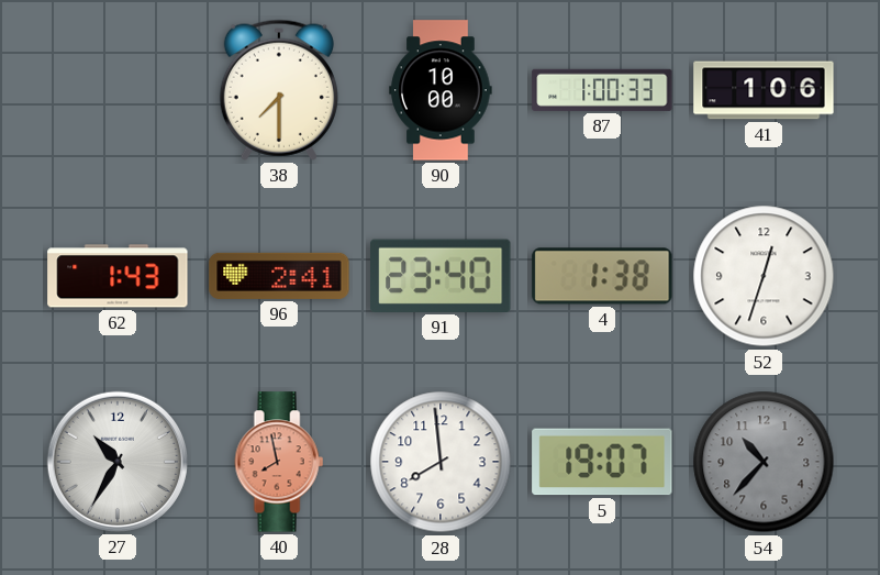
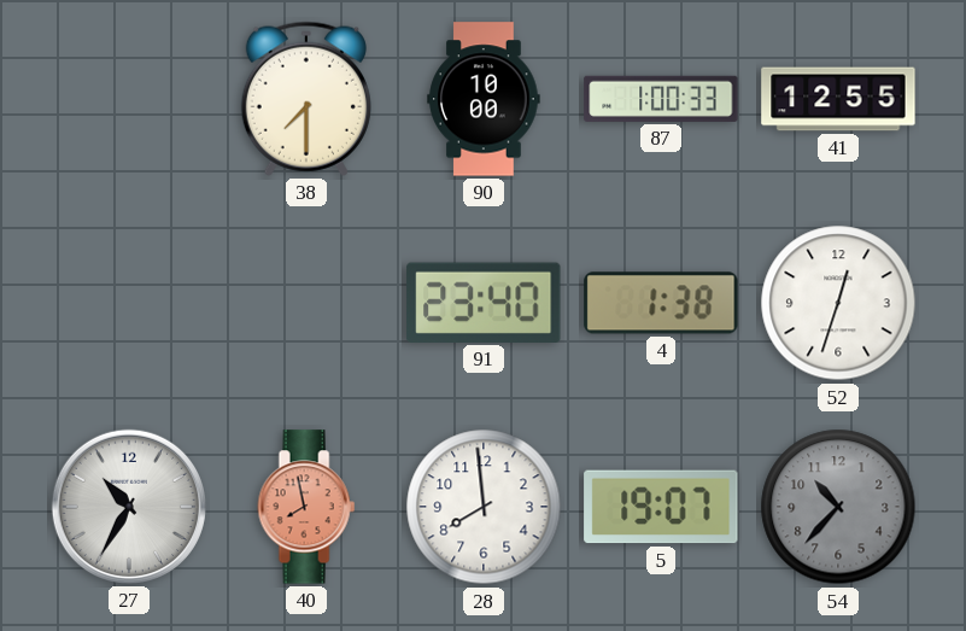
41: 1:06 -> 12:55 (838, 99)
62: 1:43 -> none (118, 276)
96: 2:41 -> none (279, 276)
